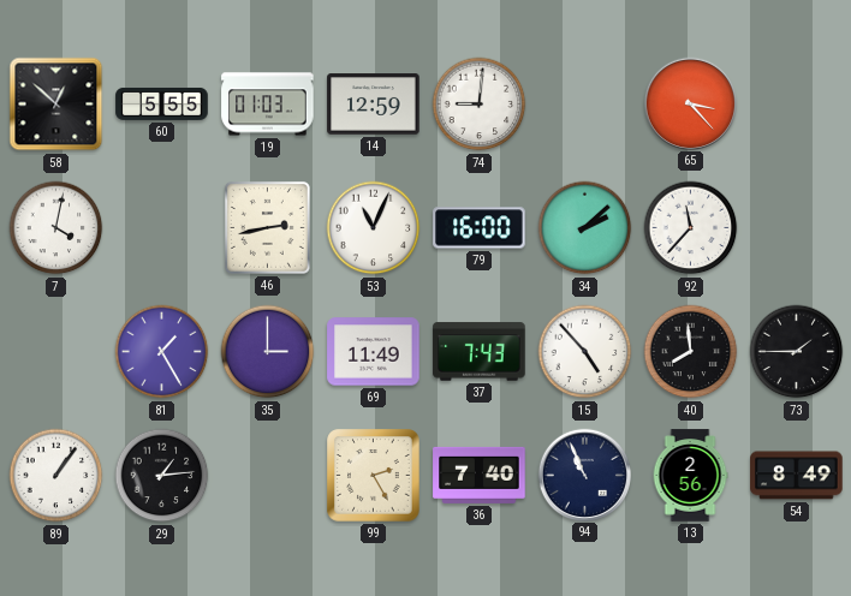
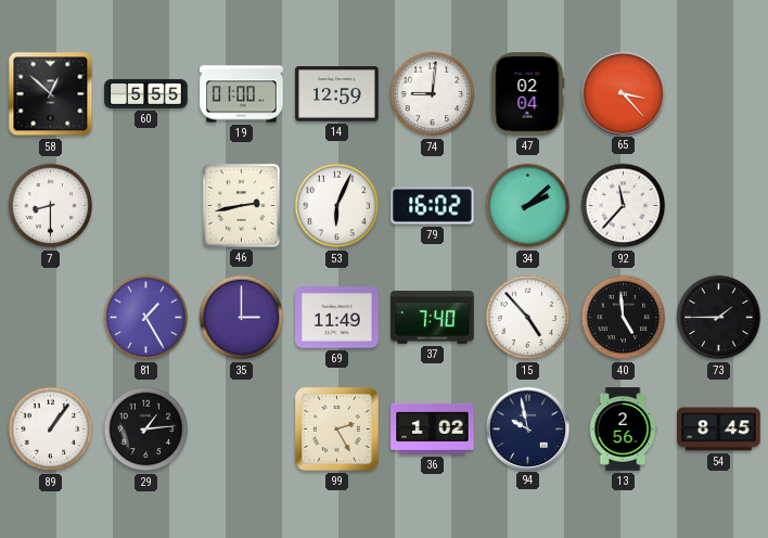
19: 01:03 -> 01:00 (242, 94)
47: none -> 02:04 (527, 94)
7: 4:02 -> 8:30 (51, 206)
53: 11:04 -> 6:04 (337, 206)
79: 16:00 -> 16:02 (433, 206)
37: 7:43 -> 7:40 (433, 318)
40: 7:59 -> 4:59 (624, 318)
36: 7:40 -> 1:02 (433, 428)
94: 10:56 -> 9:58 (527, 428)
54: 8:49 -> 8:45 (719, 430)
